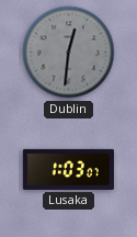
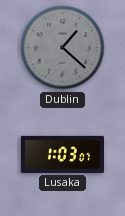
Dublin: 12:31 -> 1:22 (63, 48)
